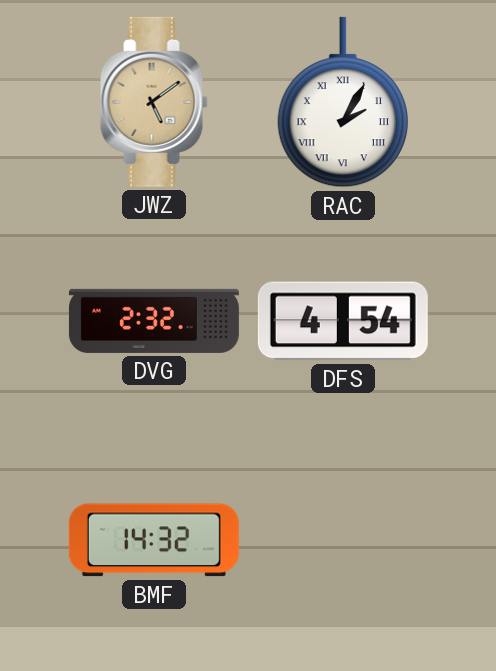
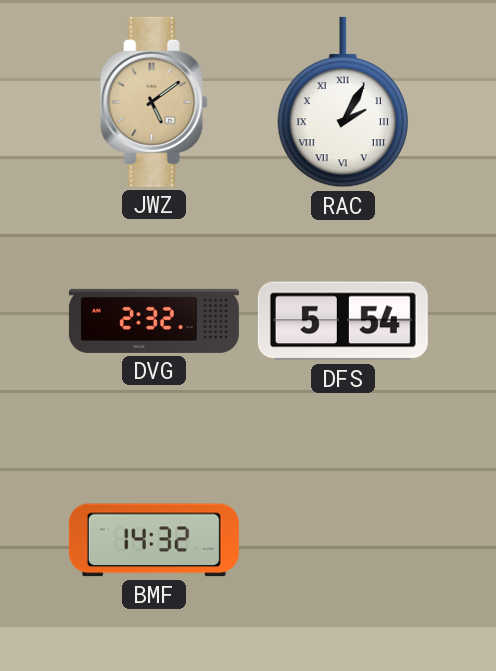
DFS: 4:54 -> 5:54 (343, 321)
